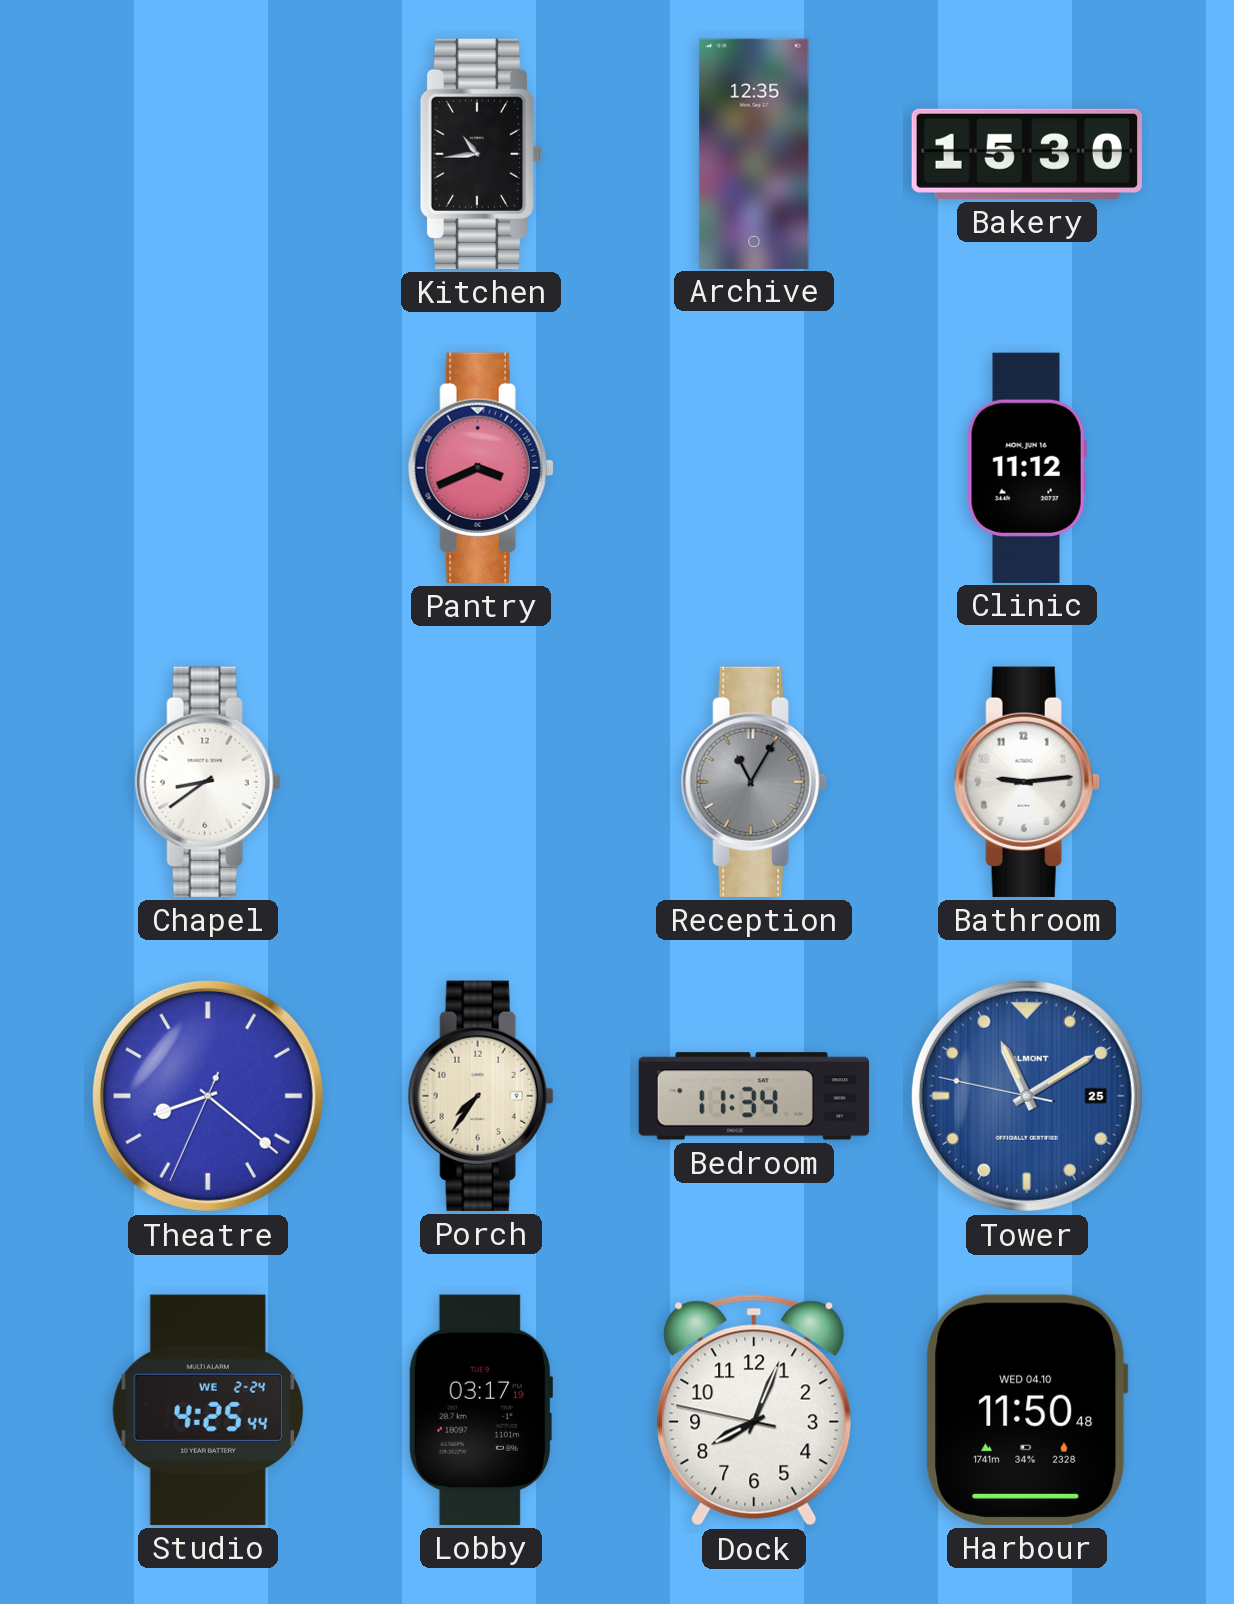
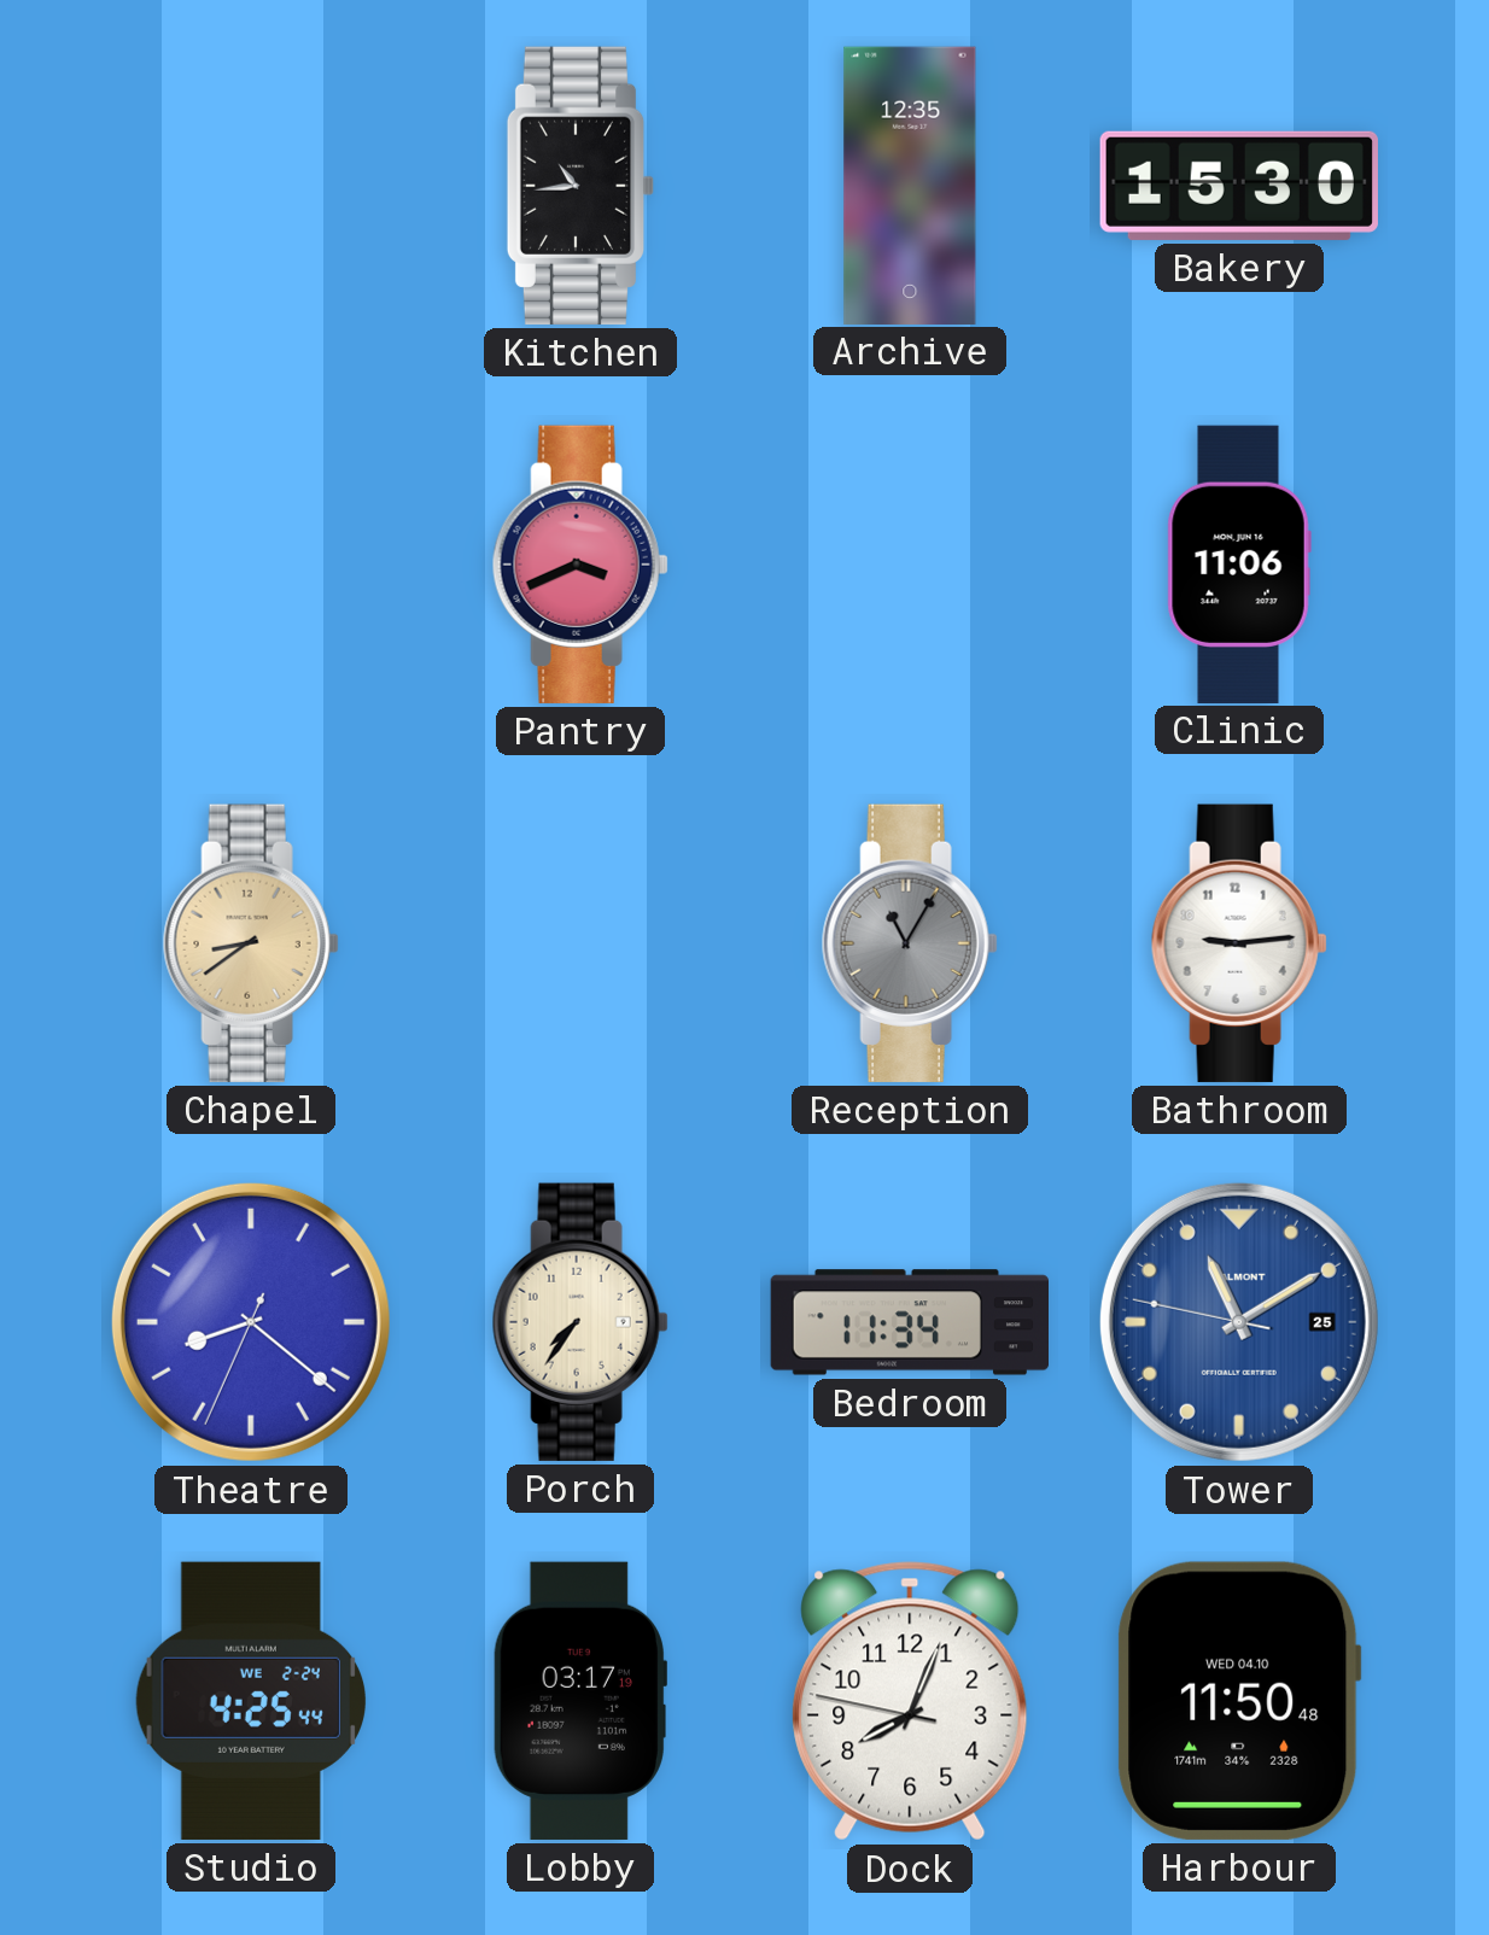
Clinic: 11:12 -> 11:06 (1239, 563)
Chapel dial: white -> champagne (251, 943)
